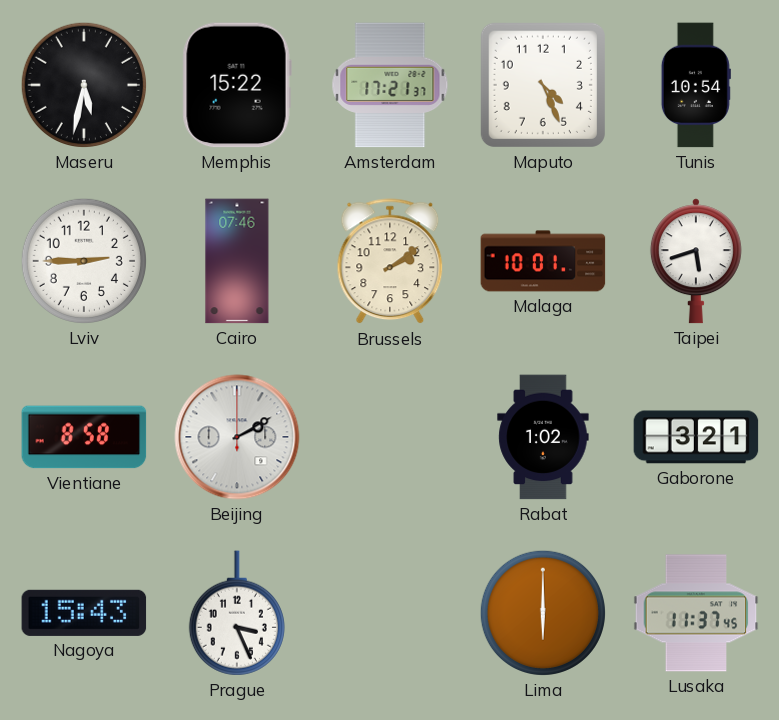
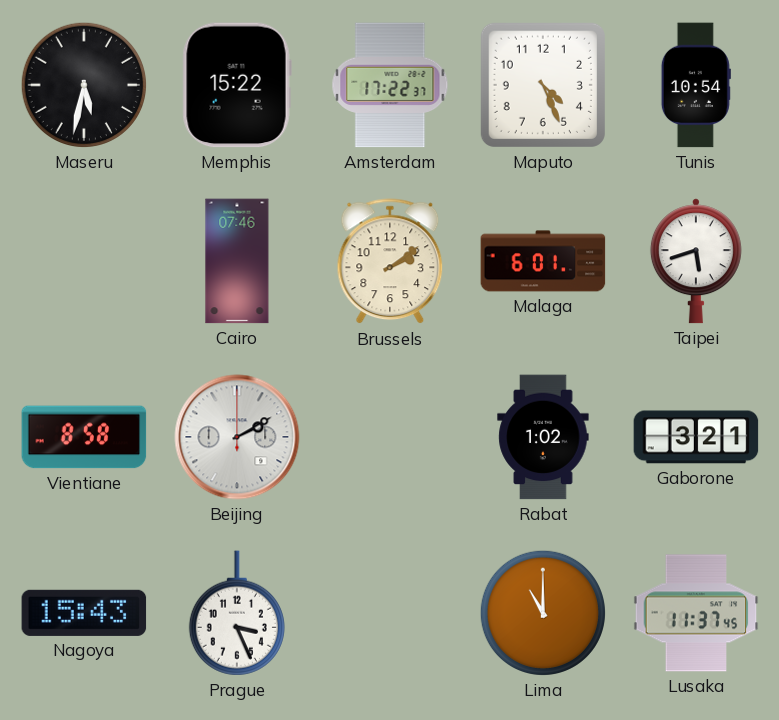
Amsterdam: 17:21 -> 17:22 (390, 85)
Lviv: 2:45 -> none (84, 261)
Malaga: 10:01 -> 6:01 (543, 261)
Lima: 6:00 -> 11:00 (543, 613)
